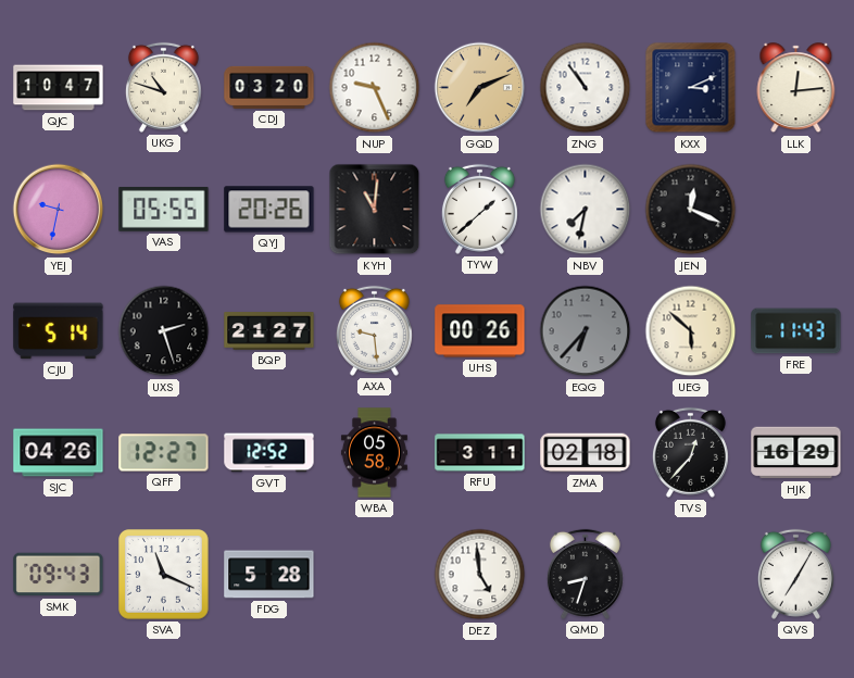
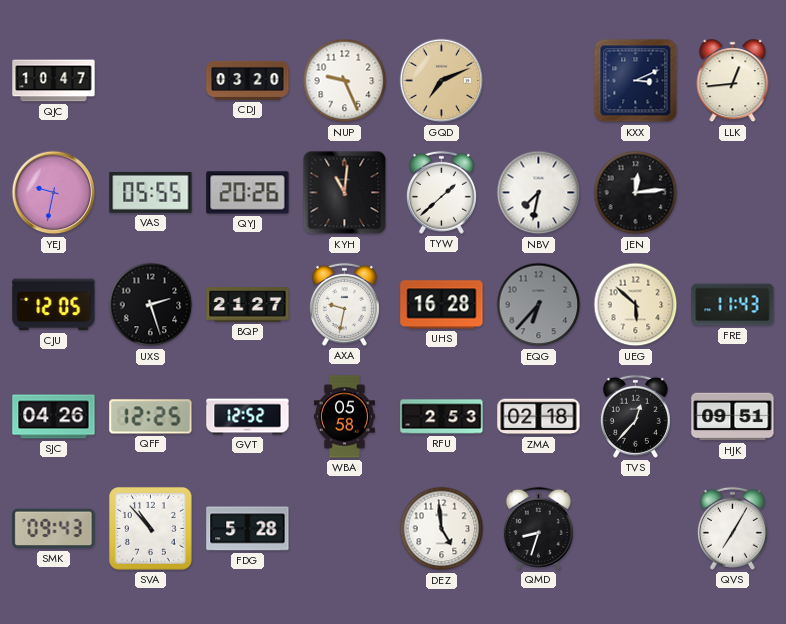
UKG: 10:48 -> none (163, 87)
ZNG: 10:54 -> none (586, 88)
LLK: 12:14 -> 12:44 (733, 81)
JEN: 12:19 -> 12:14 (636, 193)
CJU: 5:14 -> 12:05 (54, 305)
AXA: 9:29 -> 9:32 (344, 304)
UHS: 00:26 -> 16:28 (442, 305)
QFF: 12:27 -> 12:25 (151, 417)
RFU: 3:11 -> 2:53 (442, 417)
HJK: 16:29 -> 09:51 (733, 417)
SVA: 11:19 -> 10:53 (151, 529)
